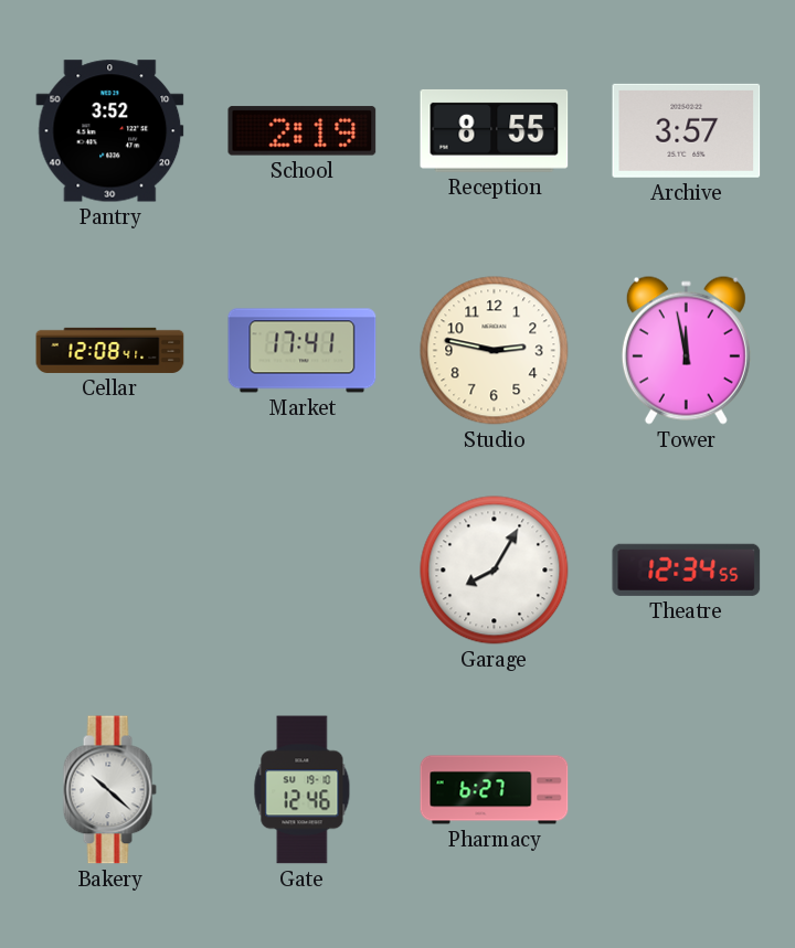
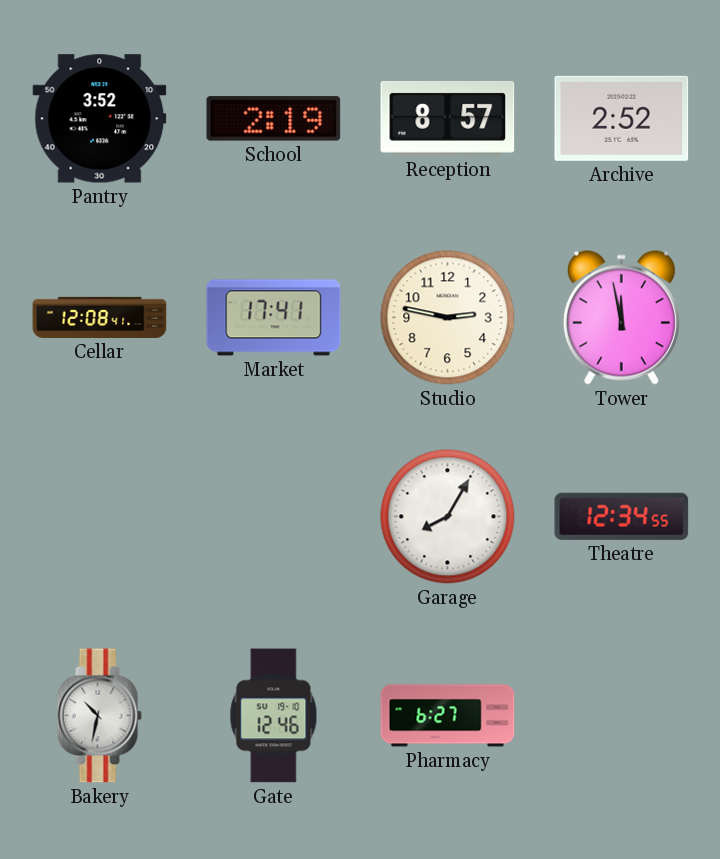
Reception: 8:55 -> 8:57 (448, 118)
Archive: 3:57 -> 2:52 (622, 118)
Bakery: 10:22 -> 10:32 (99, 716)
